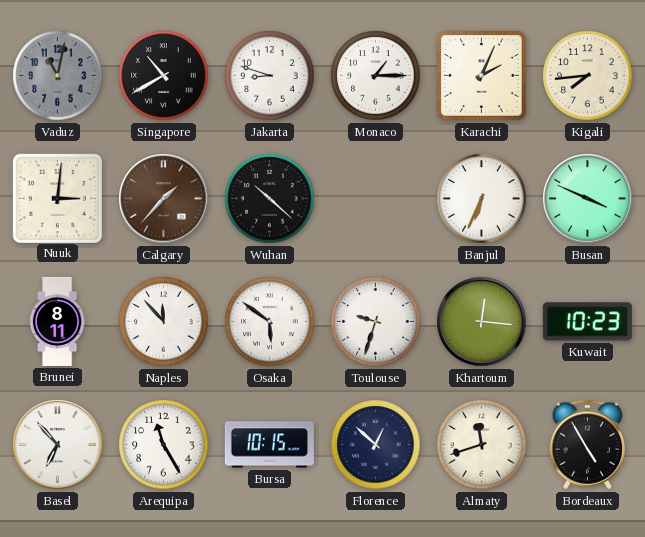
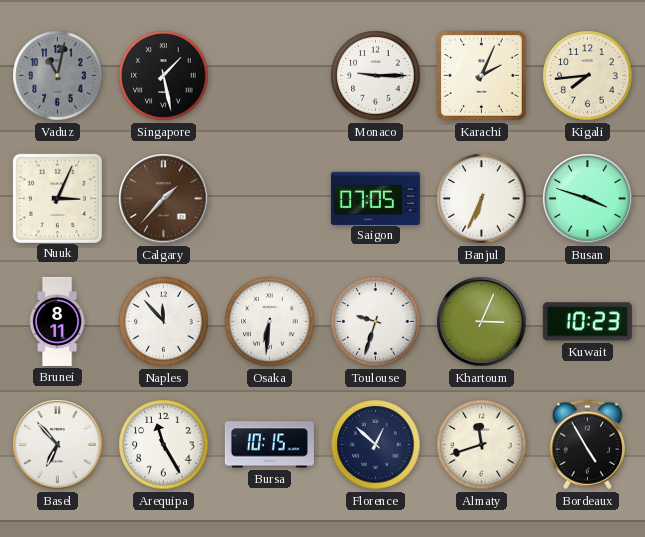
Singapore: 10:40 -> 1:28 (164, 76)
Jakarta: 8:48 -> none (270, 76)
Monaco: 1:15 -> 9:15 (376, 76)
Nuuk: 3:01 -> 3:04 (57, 198)
Wuhan: 10:22 -> none (270, 199)
Saigon: none -> 07:05 (375, 198)
Busan: 3:49 -> 3:48 (588, 199)
Osaka: 5:51 -> 6:31 (270, 322)
Khartoum: 12:16 -> 3:04 (482, 322)
